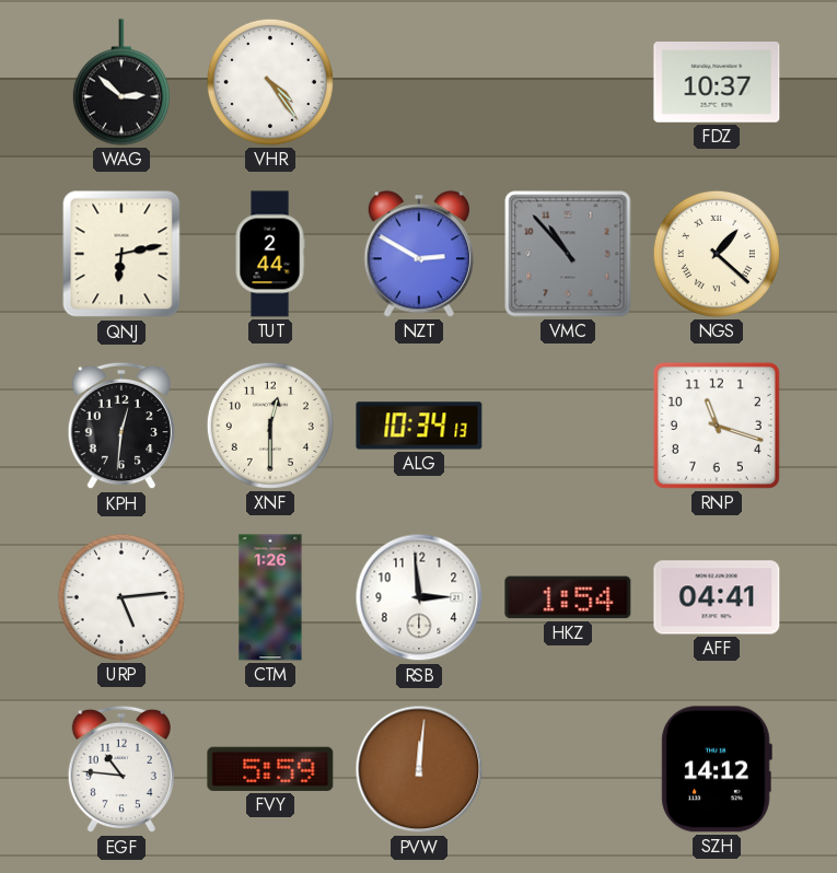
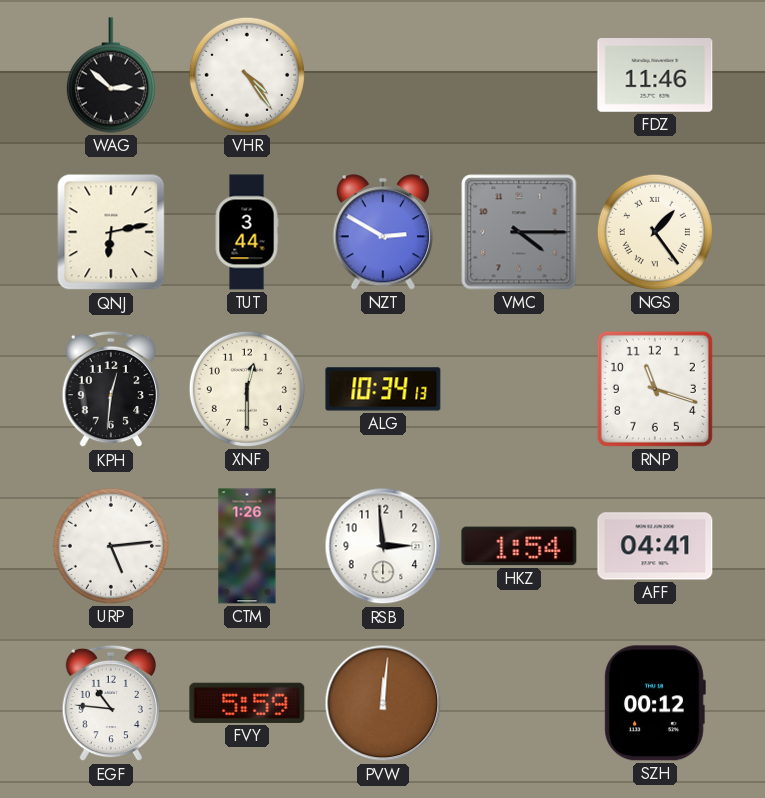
FDZ: 10:37 -> 11:46 (655, 76)
TUT: 2:44 -> 3:44 (247, 232)
VMC: 10:53 -> 4:15 (519, 232)
NGS: 1:22 -> 1:24 (655, 232)
SZH: 14:12 -> 00:12 (655, 703)
